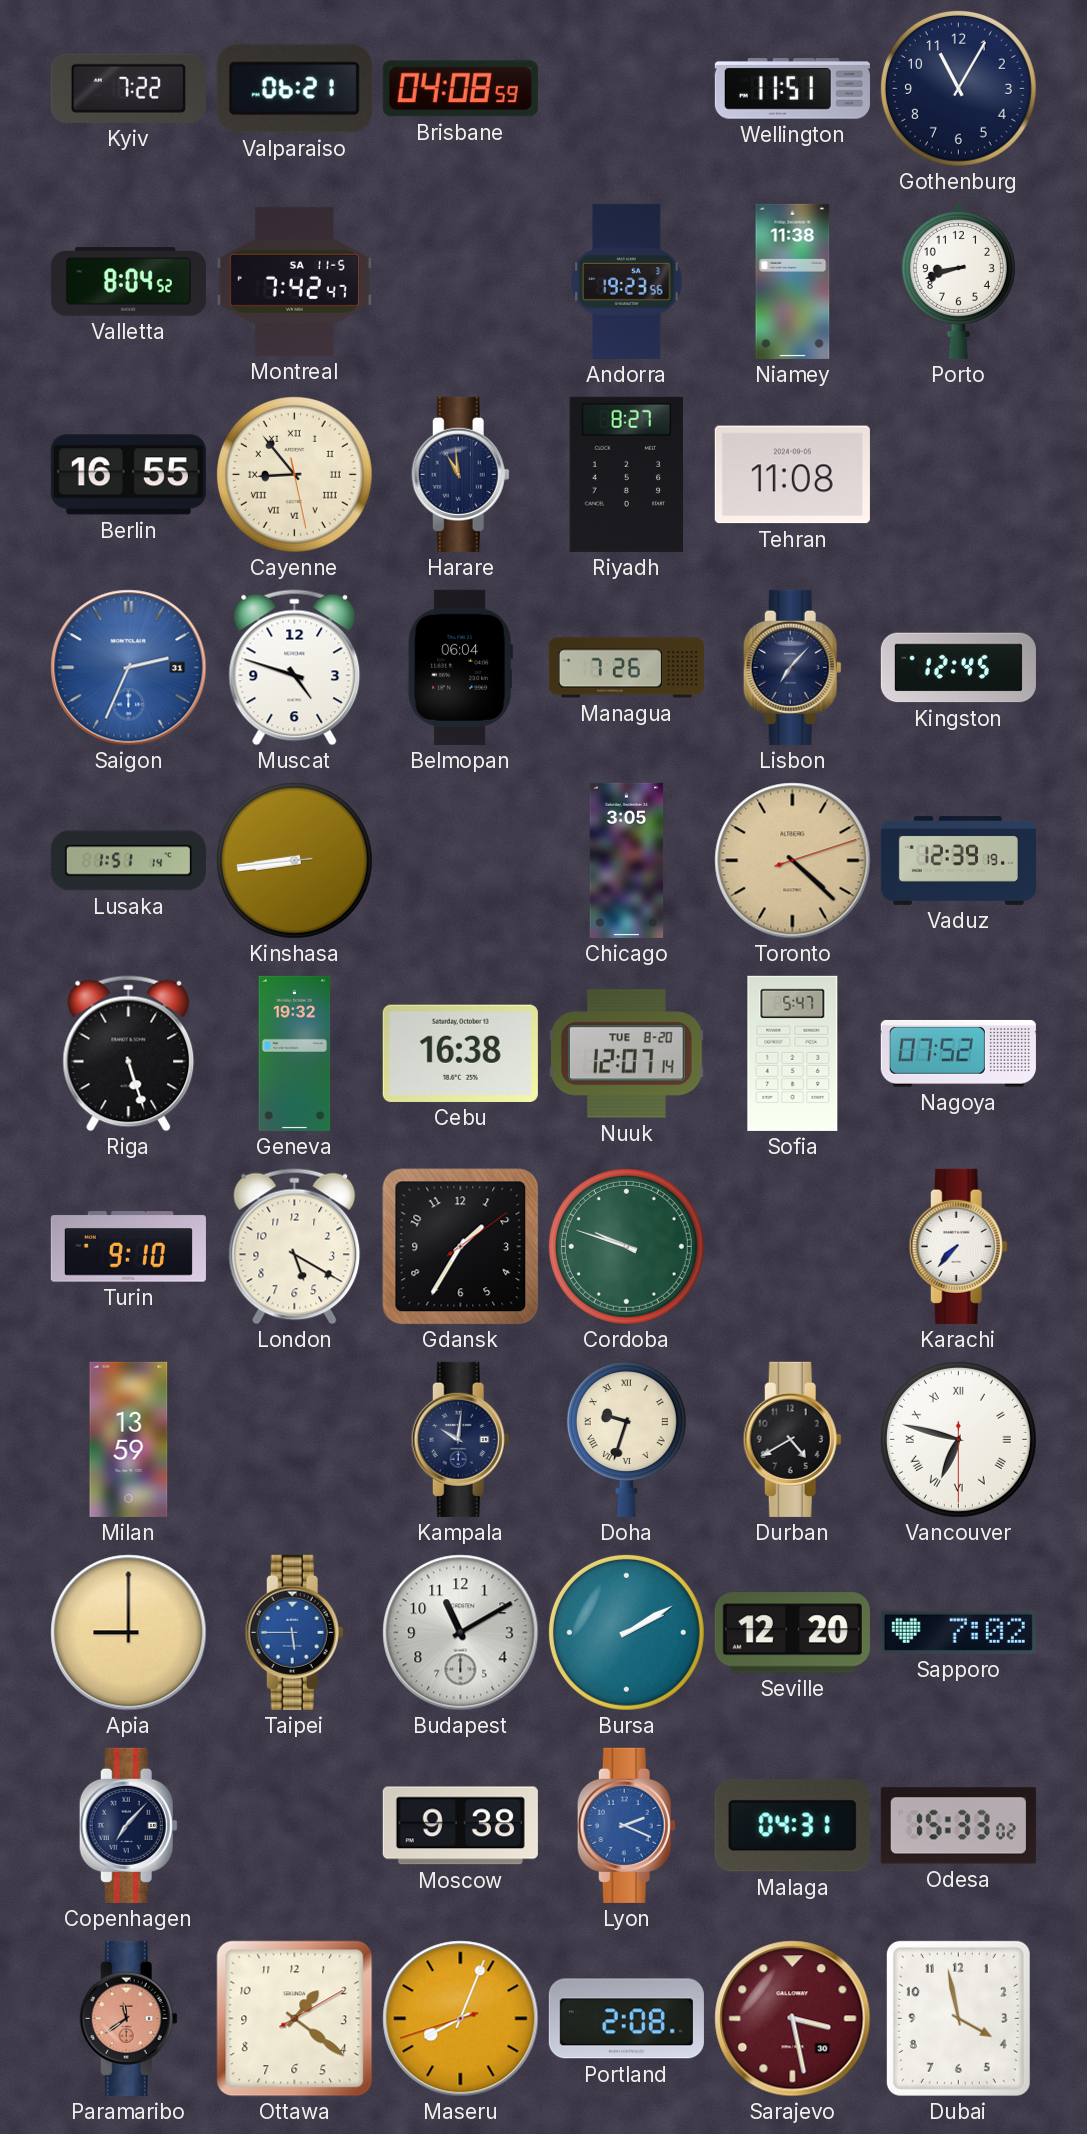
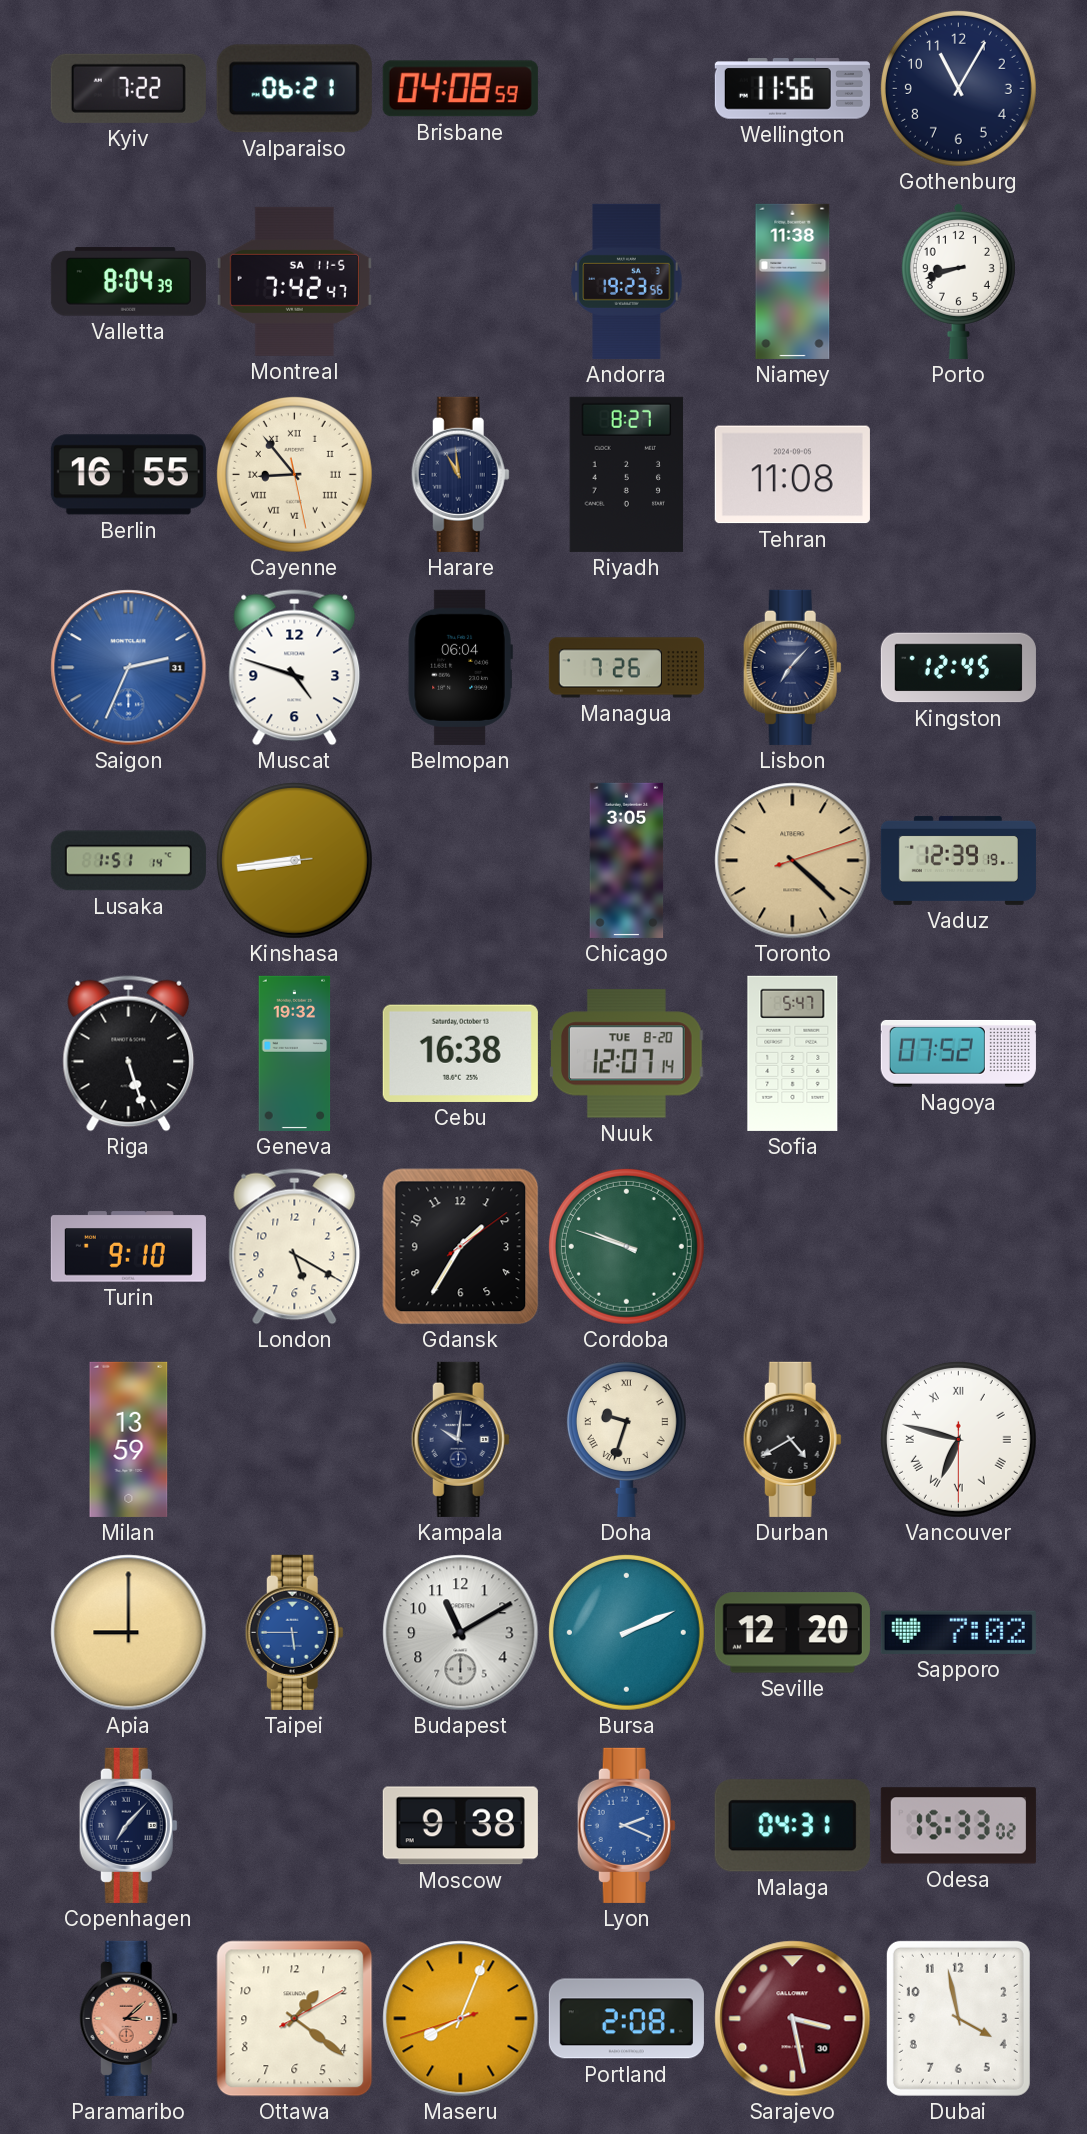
Wellington: 11:51 -> 11:56 (792, 89)
Valletta: 8:04:52 -> 8:04:39 (128, 282)
Karachi: 7:37 -> none (958, 1246)
Bursa: 2:10 -> 2:11 (626, 1632)
Paramaribo: 11:39 -> 3:08 (128, 2018)
